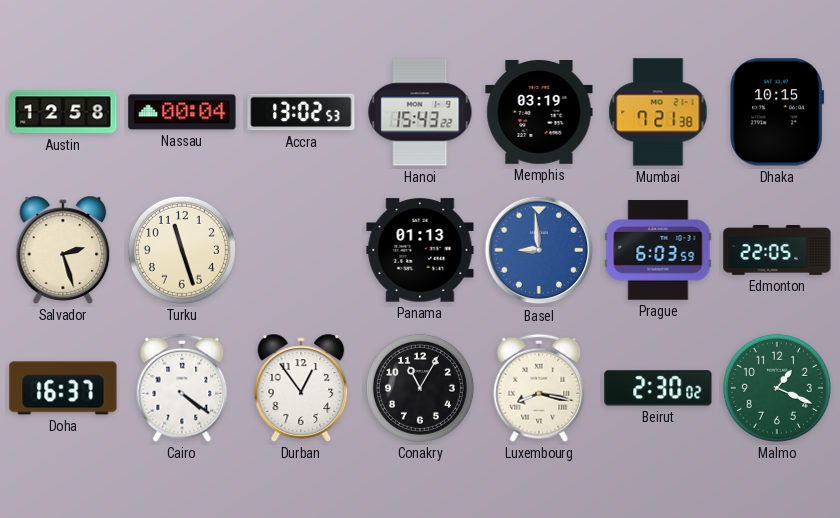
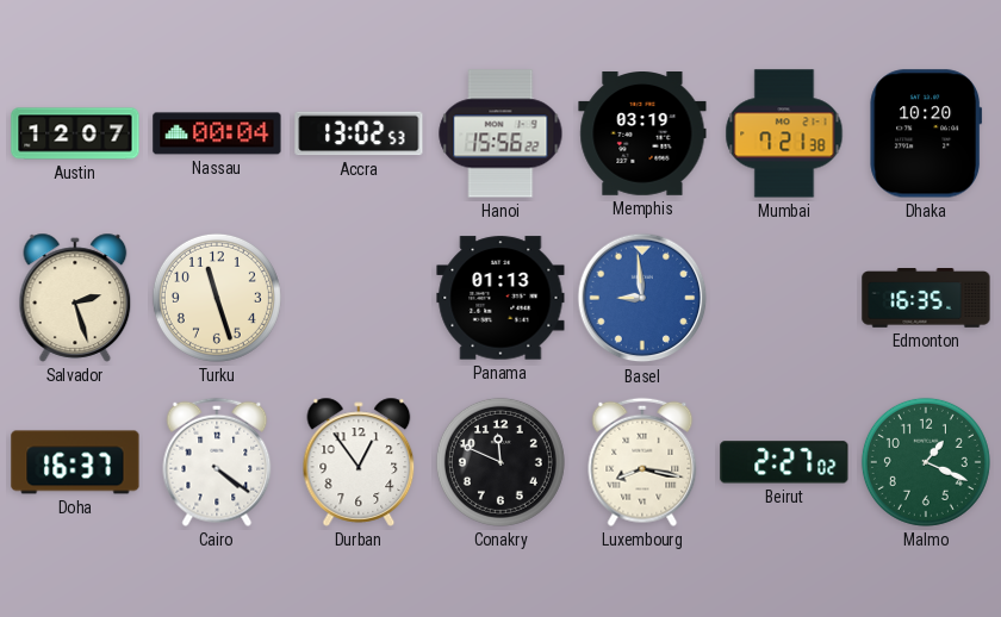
Austin: 12:58 -> 12:07 (75, 133)
Hanoi: 15:43 -> 15:56 (500, 133)
Dhaka: 10:15 -> 10:20 (926, 133)
Prague: 6:03 -> none (658, 250)
Edmonton: 22:05 -> 16:35 (926, 299)
Conakry: 11:05 -> 11:49 (500, 462)
Beirut: 2:30 -> 2:27 (784, 462)
